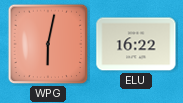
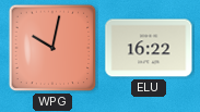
WPG: 6:02 -> 10:02 (52, 48)
